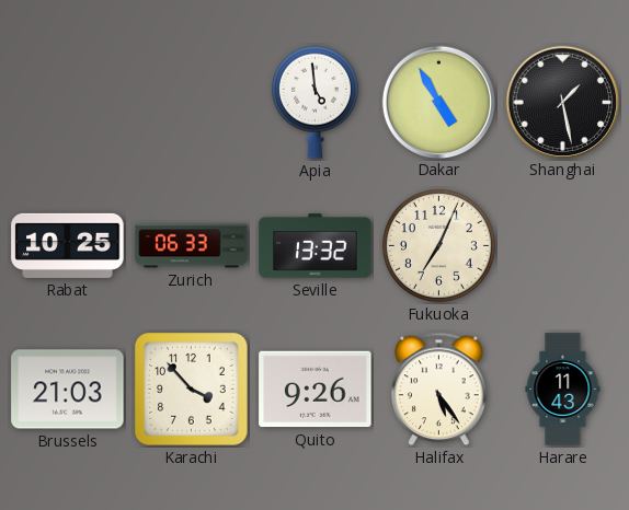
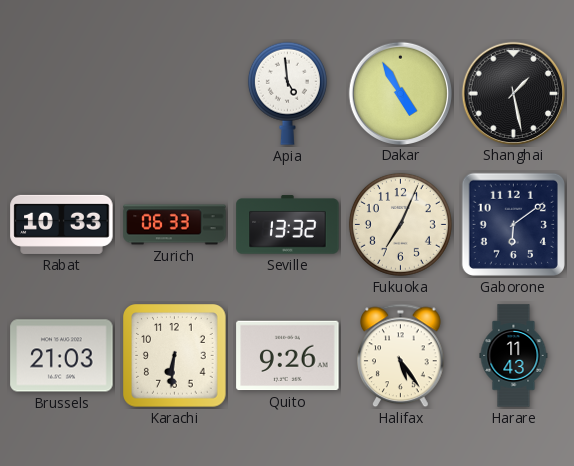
Rabat: 10:25 -> 10:33 (62, 224)
Gaborone: none -> 6:09 (513, 224)
Karachi: 3:53 -> 6:31 (175, 356)
